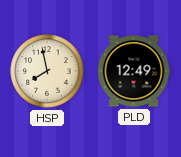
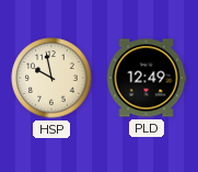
HSP: 7:58 -> 9:58 (51, 78)
